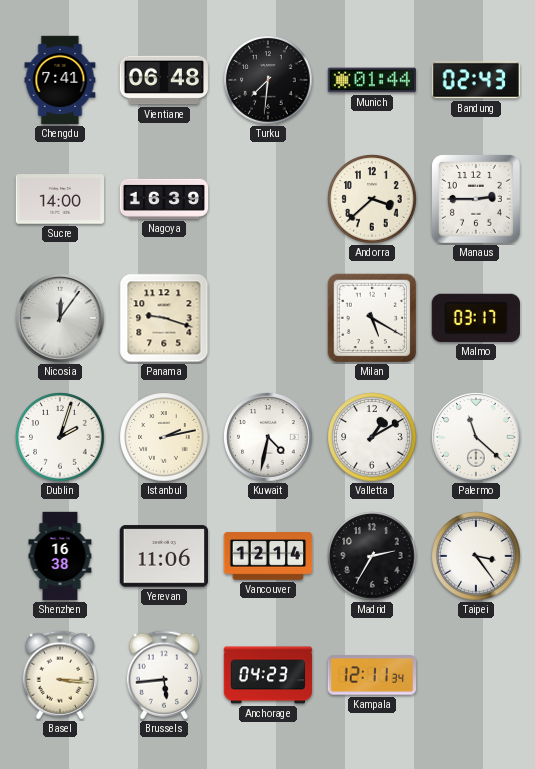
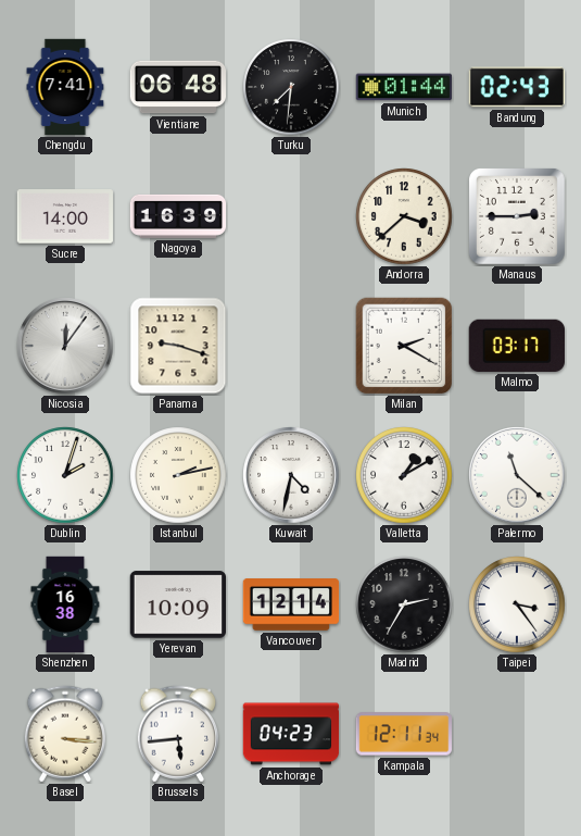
Milan: 5:20 -> 2:20 (404, 346)
Yerevan: 11:06 -> 10:09 (177, 604)
